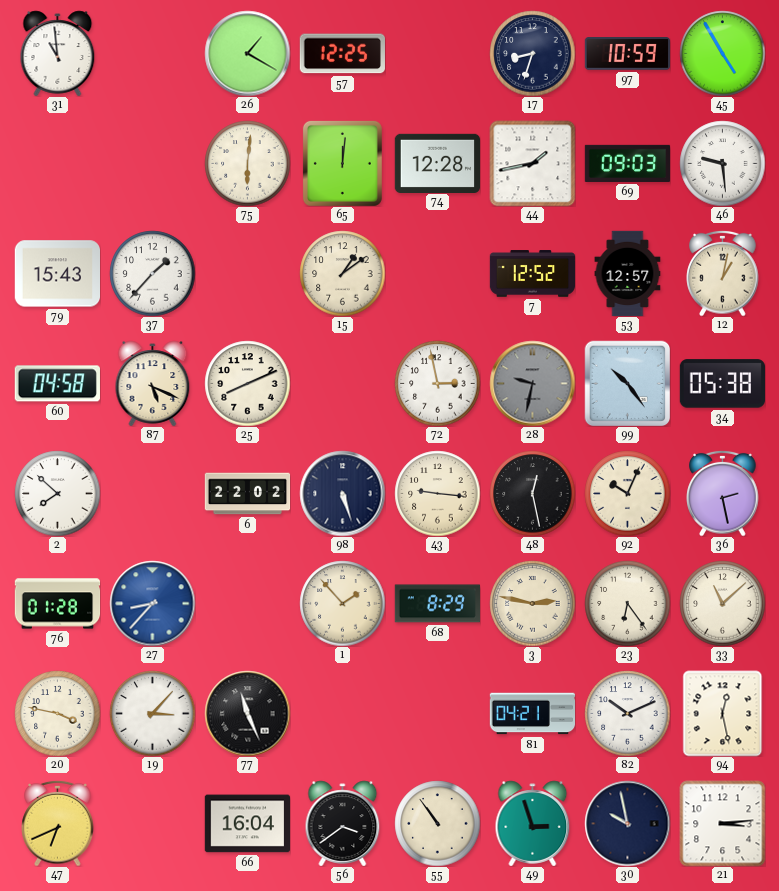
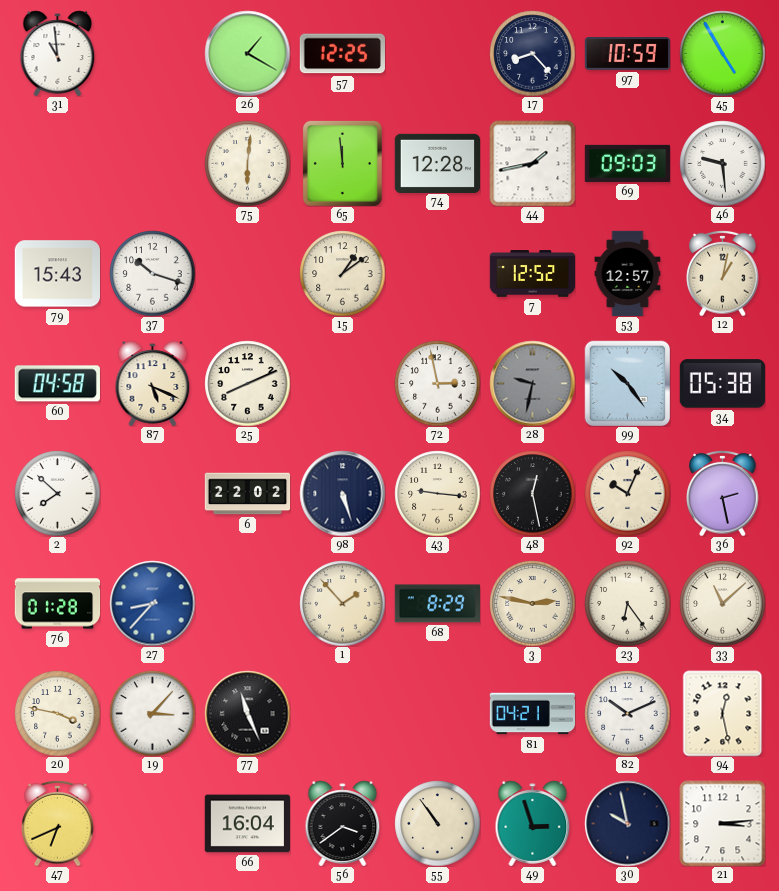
17: 8:33 -> 8:23 (532, 53)
65: 12:01 -> 11:59 (342, 163)
37: 1:37 -> 10:18 (152, 273)
